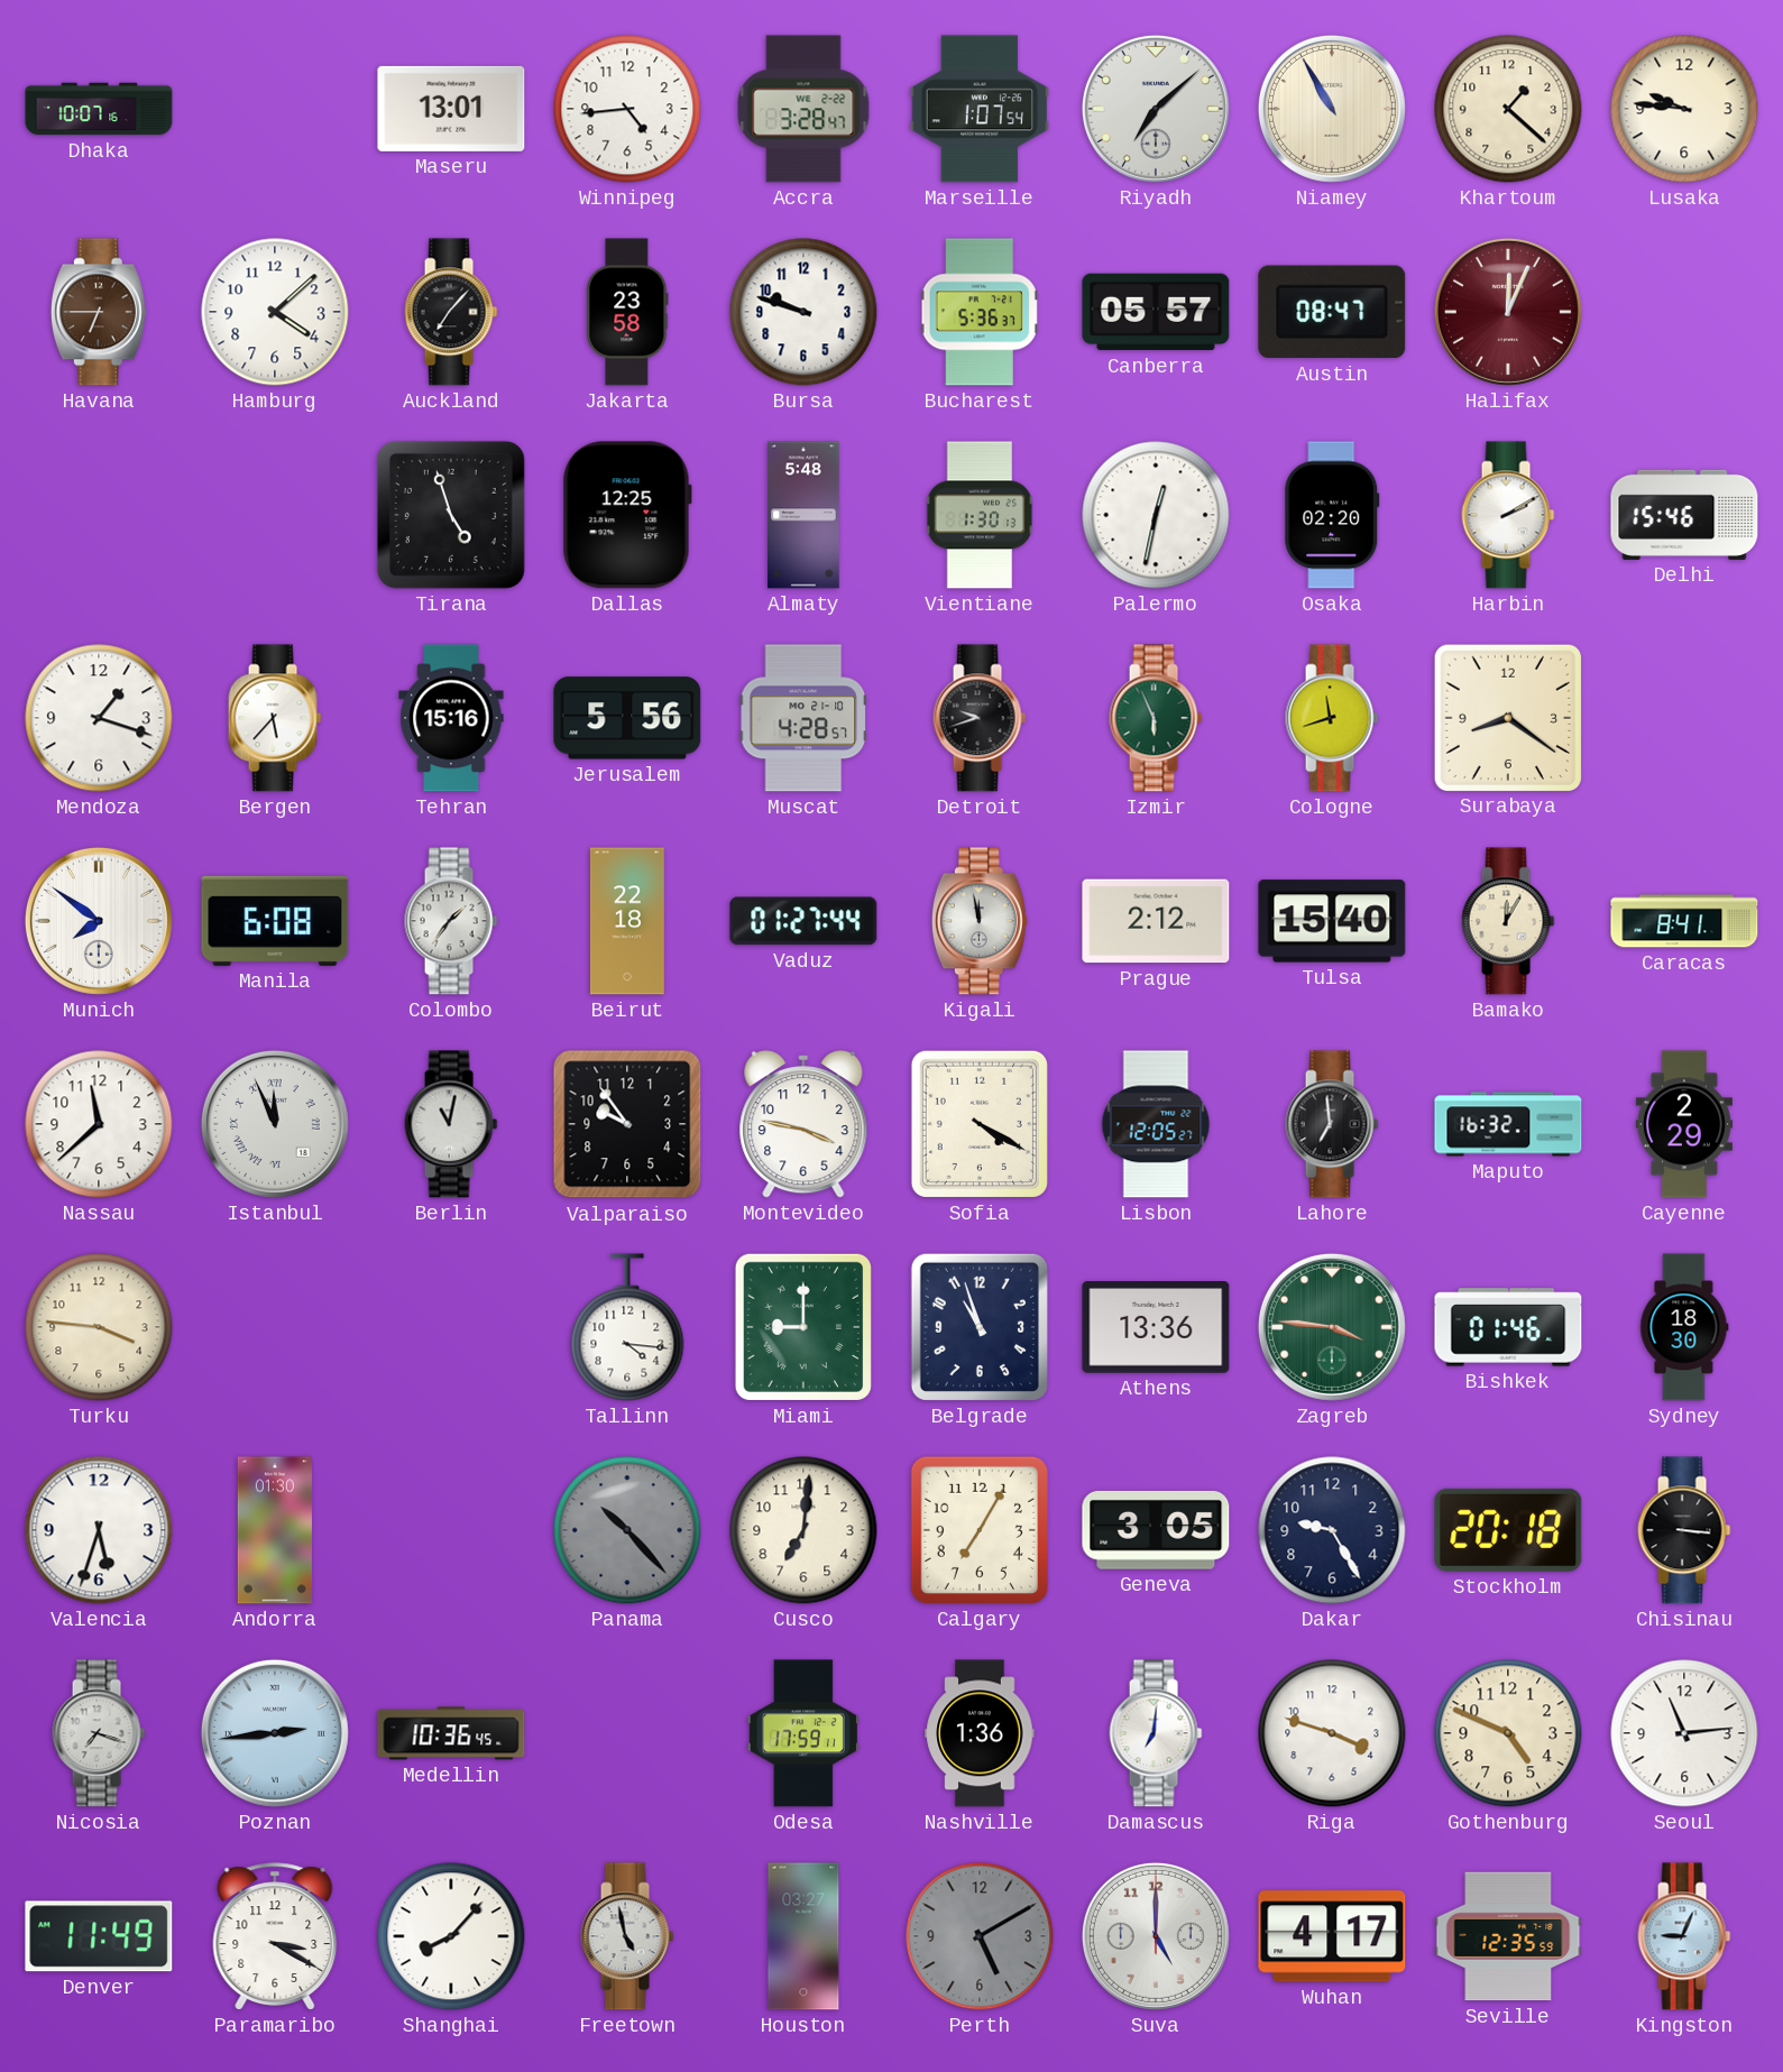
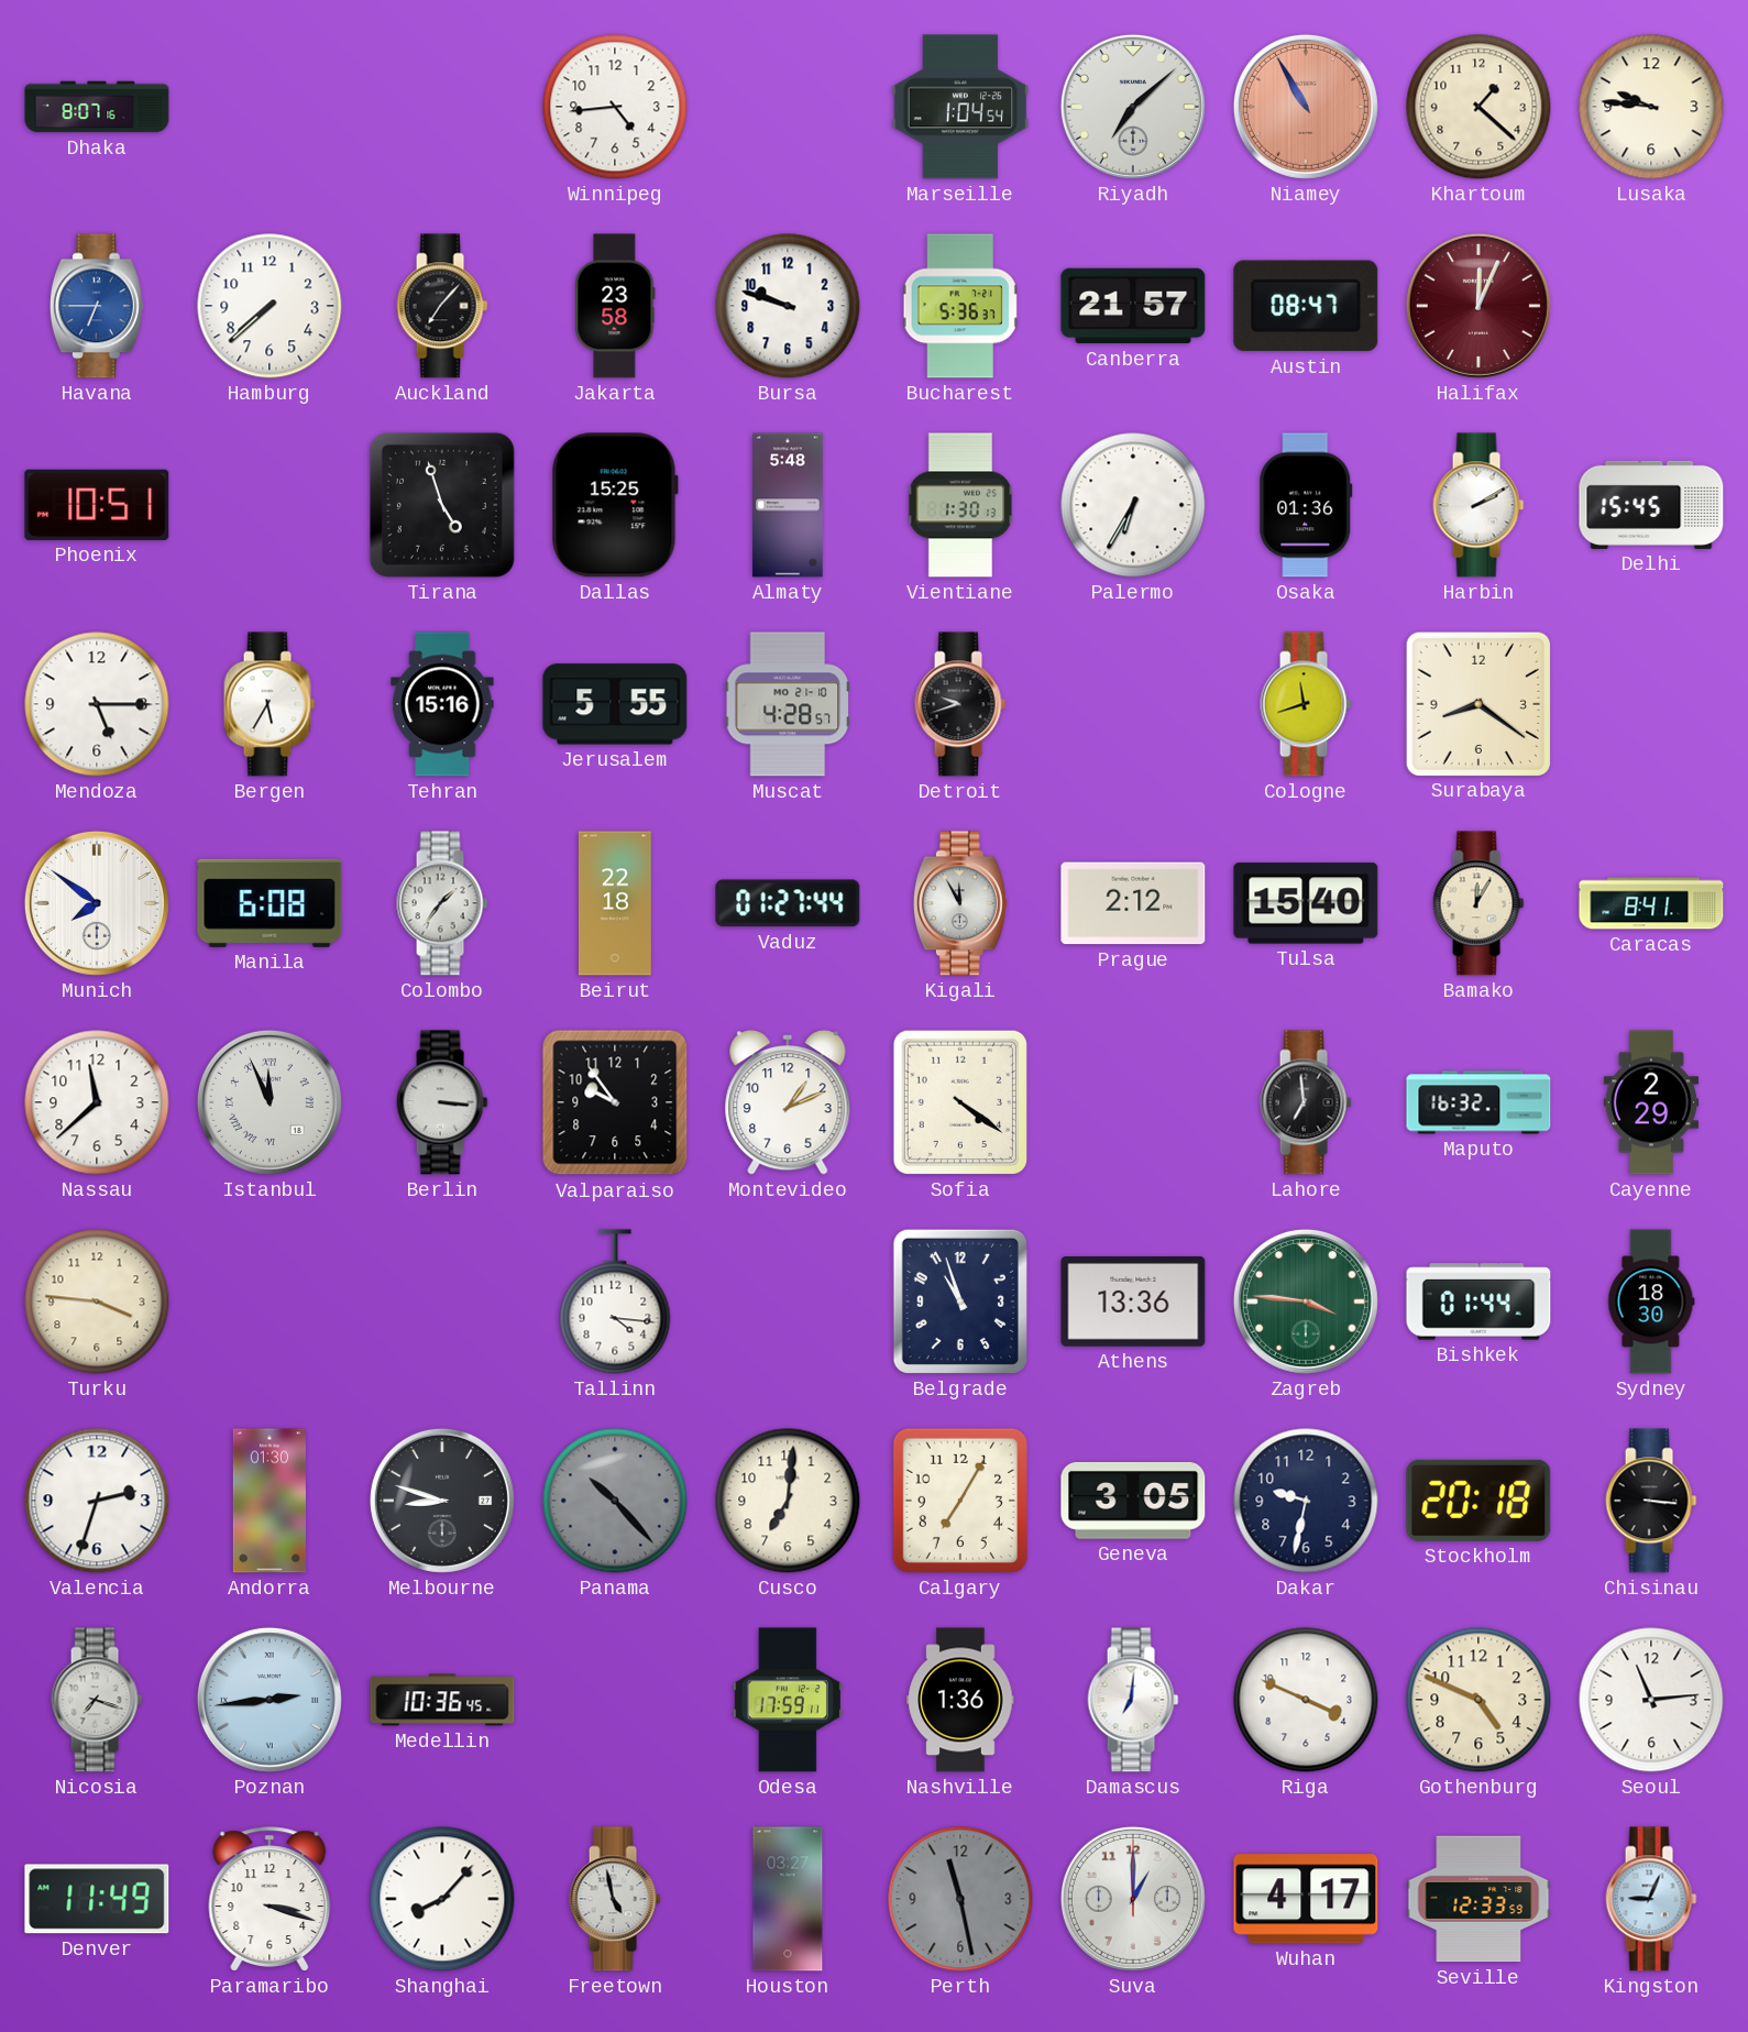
Dhaka: 10:07 -> 8:07 (97, 107)
Maseru: 13:01 -> none (451, 109)
Accra: 3:28 -> none (803, 109)
Marseille: 1:07 -> 1:04 (960, 107)
Niamey dial: cream -> salmon (1306, 107)
Havana dial: brown -> blue (97, 306)
Hamburg: 4:08 -> 7:38 (270, 306)
Canberra: 05:57 -> 21:57 (1133, 306)
Phoenix: none -> 10:51 (97, 505)
Dallas: 12:25 -> 15:25 (615, 505)
Palermo: 12:32 -> 6:35 (1133, 505)
Osaka: 02:20 -> 01:36 (1306, 505)
Delhi: 15:46 -> 15:45 (1651, 505)
Mendoza: 1:18 -> 5:15 (97, 704)
Bergen: 5:37 -> 5:35 (270, 704)
Jerusalem: 5:56 -> 5:55 (615, 704)
Izmir: 5:56 -> none (1156, 718)
Kigali: 11:58 -> 11:55 (960, 903)
Berlin: 11:02 -> 3:16 (442, 1102)
Montevideo: 3:47 -> 1:11 (788, 1102)
Sofia: 4:20 -> 4:21 (960, 1102)
Lisbon: 12:05 -> none (1156, 1124)
Miami: 9:00 -> none (803, 1327)
Bishkek: 01:46 -> 01:44 (1478, 1301)
Valencia: 5:33 -> 2:33 (97, 1501)
Melbourne: none -> 8:48 (442, 1501)
Dakar: 9:25 -> 9:32 (1306, 1501)
Riga: 3:48 -> 3:49 (1306, 1700)
Paramaribo: 3:20 -> 3:18 (270, 1899)
Perth: 5:10 -> 11:28 (960, 1899)
Suva: 5:00 -> 1:00 (1133, 1899)
Seville: 12:35 -> 12:33 (1478, 1899)
